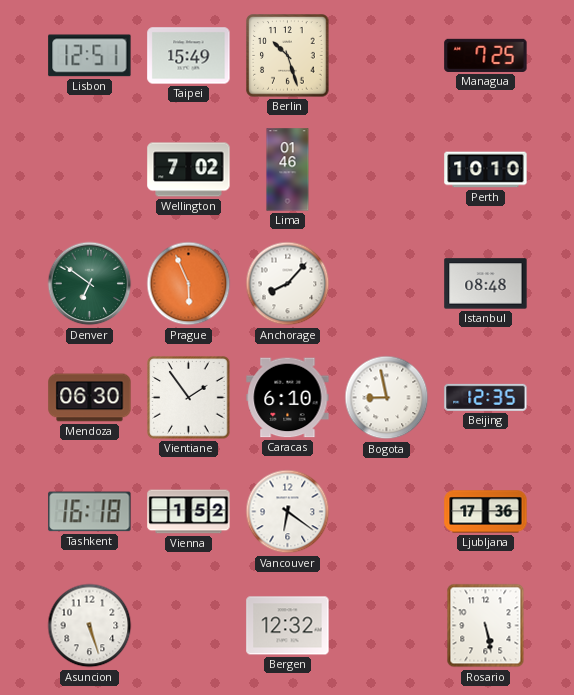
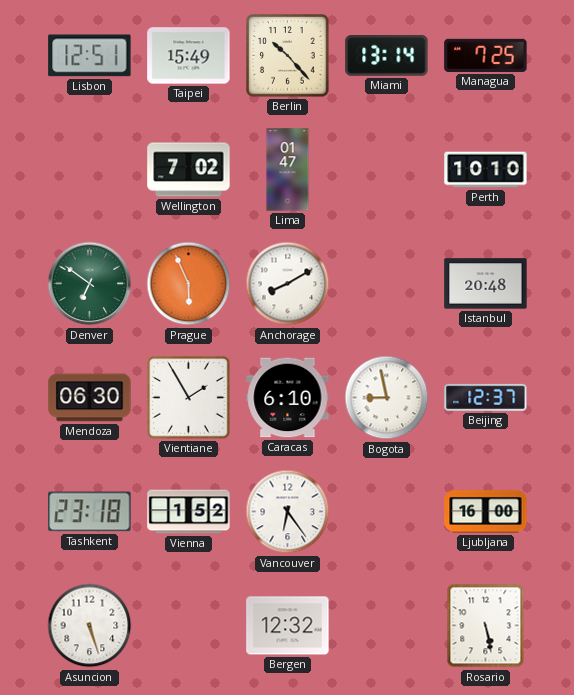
Berlin: 10:27 -> 10:23 (288, 56)
Miami: none -> 13:14 (387, 56)
Lima: 01:46 -> 01:47 (288, 170)
Anchorage: 8:07 -> 8:10 (288, 284)
Istanbul: 08:48 -> 20:48 (486, 284)
Vientiane: 1:54 -> 1:55 (189, 398)
Beijing: 12:35 -> 12:37 (486, 397)
Tashkent: 16:18 -> 23:18 (90, 512)
Vancouver: 6:21 -> 6:24 (288, 512)
Ljubljana: 17:36 -> 16:00 (486, 512)
